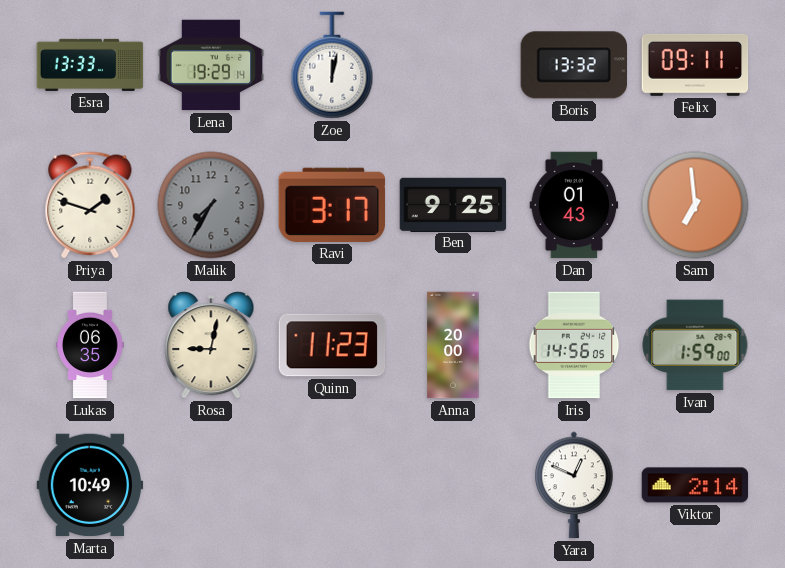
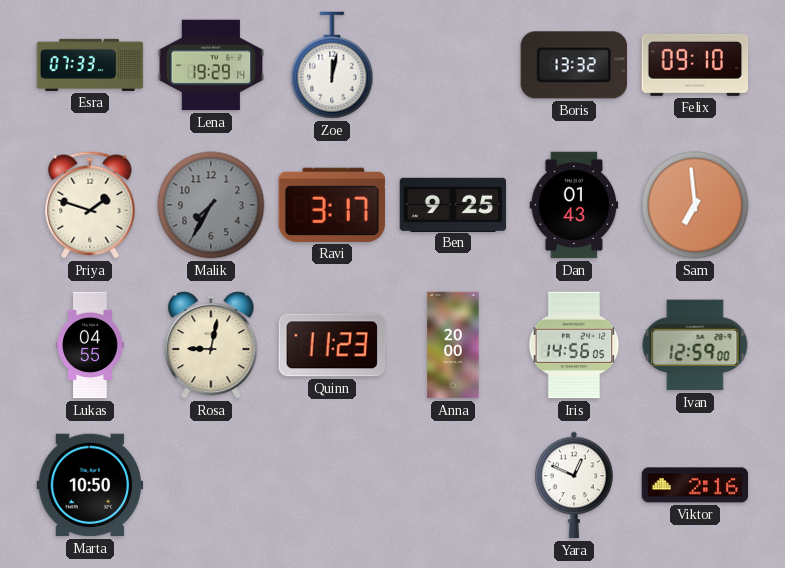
Esra: 13:33 -> 07:33 (90, 65)
Felix: 09:11 -> 09:10 (695, 65)
Lukas: 06:35 -> 04:55 (90, 345)
Ivan: 1:59 -> 12:59 (695, 345)
Marta: 10:49 -> 10:50 (90, 485)
Viktor: 2:14 -> 2:16 (695, 485)
